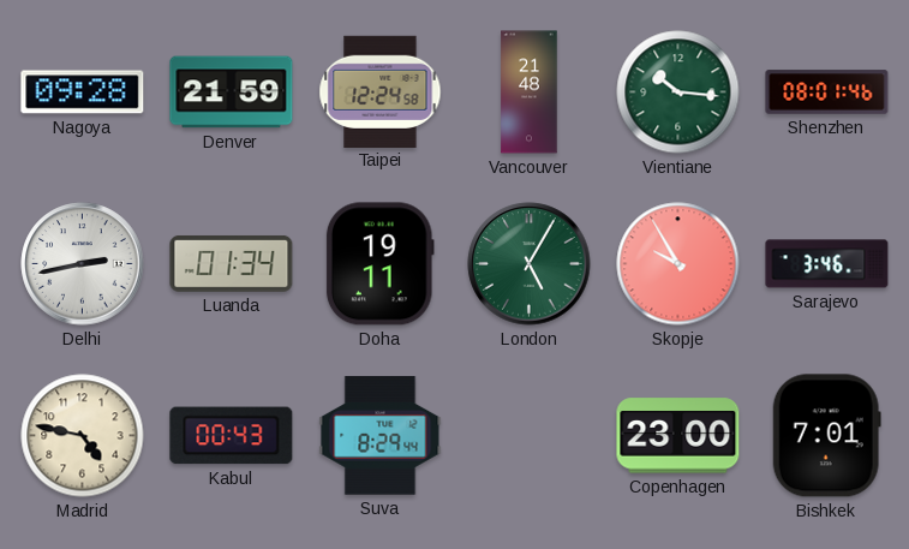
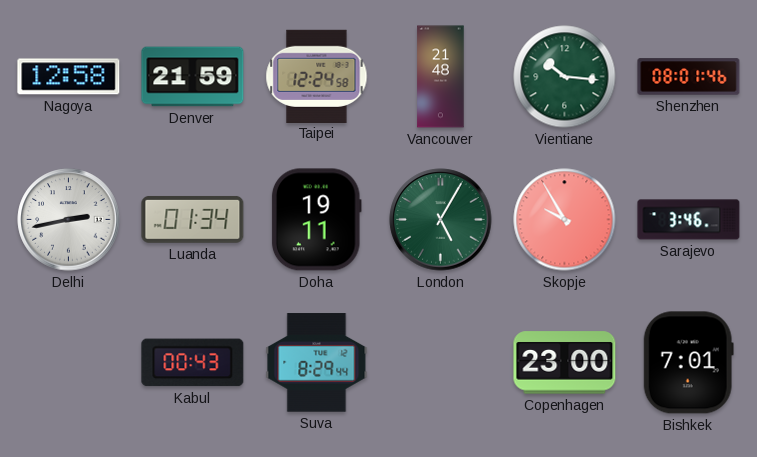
Nagoya: 09:28 -> 12:58 (69, 77)
Madrid: 4:47 -> none (83, 436)
